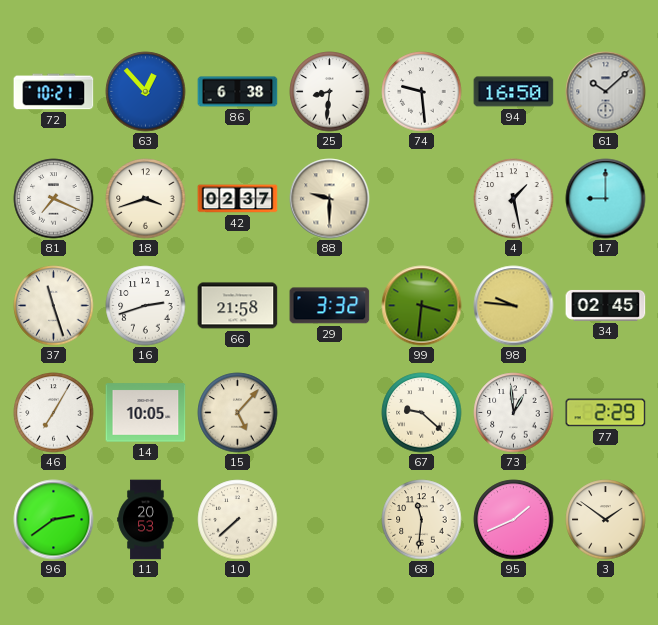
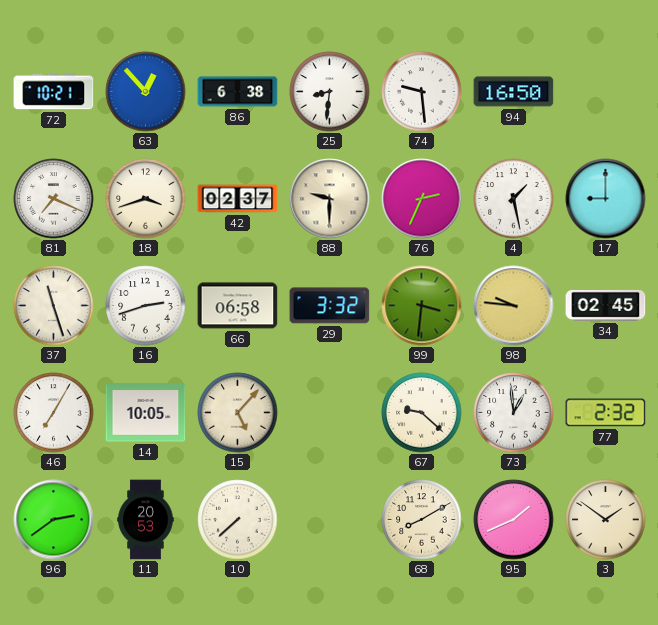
61: 10:08 -> none (606, 92)
76: none -> 2:34 (422, 199)
66: 21:58 -> 06:58 (238, 306)
77: 2:29 -> 2:32 (606, 413)
68: 11:31 -> 8:10 (422, 520)
